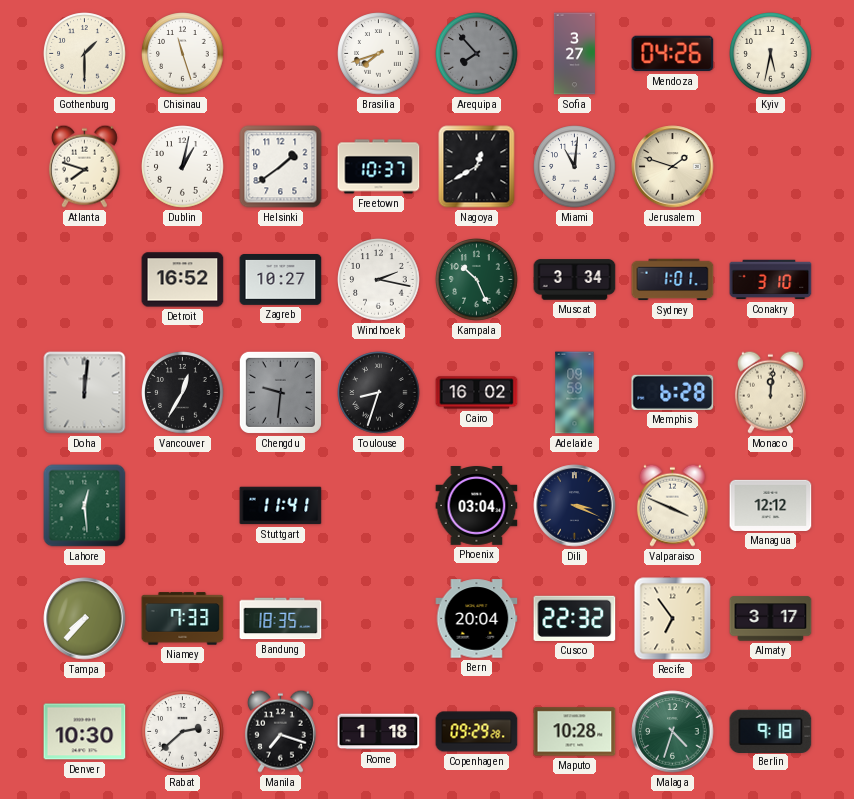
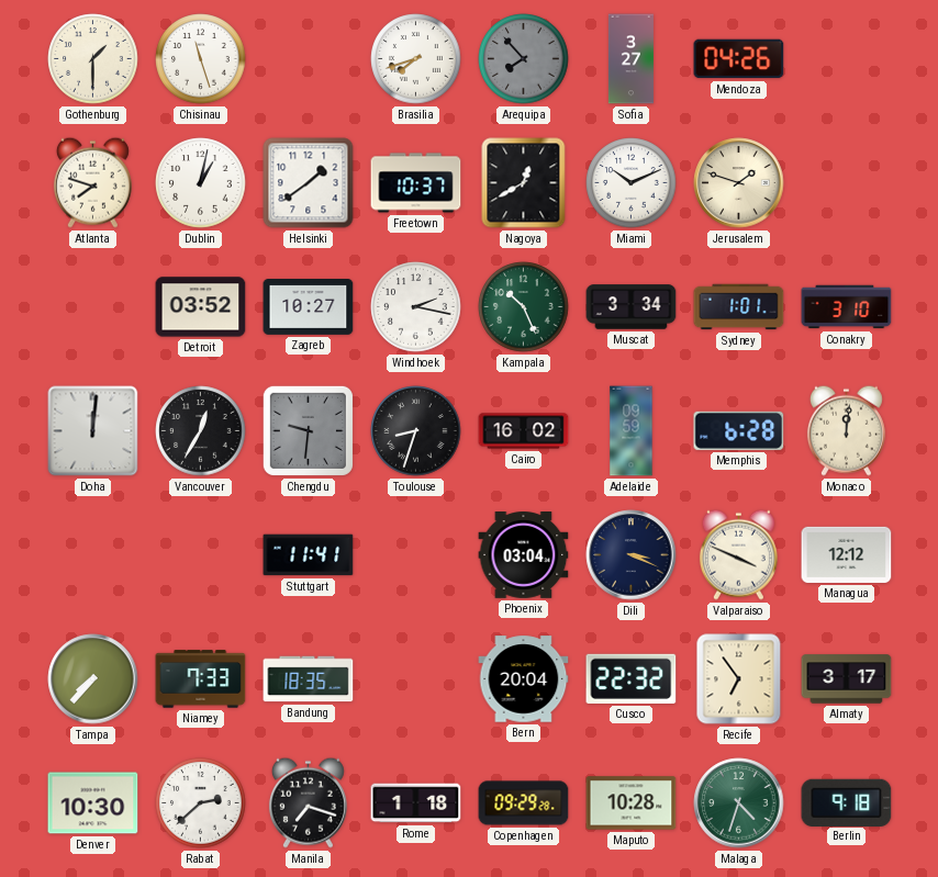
Kyiv: 5:32 -> none (771, 54)
Miami: 11:01 -> 10:11 (632, 183)
Detroit: 16:52 -> 03:52 (201, 307)
Lahore: 12:29 -> none (85, 506)
